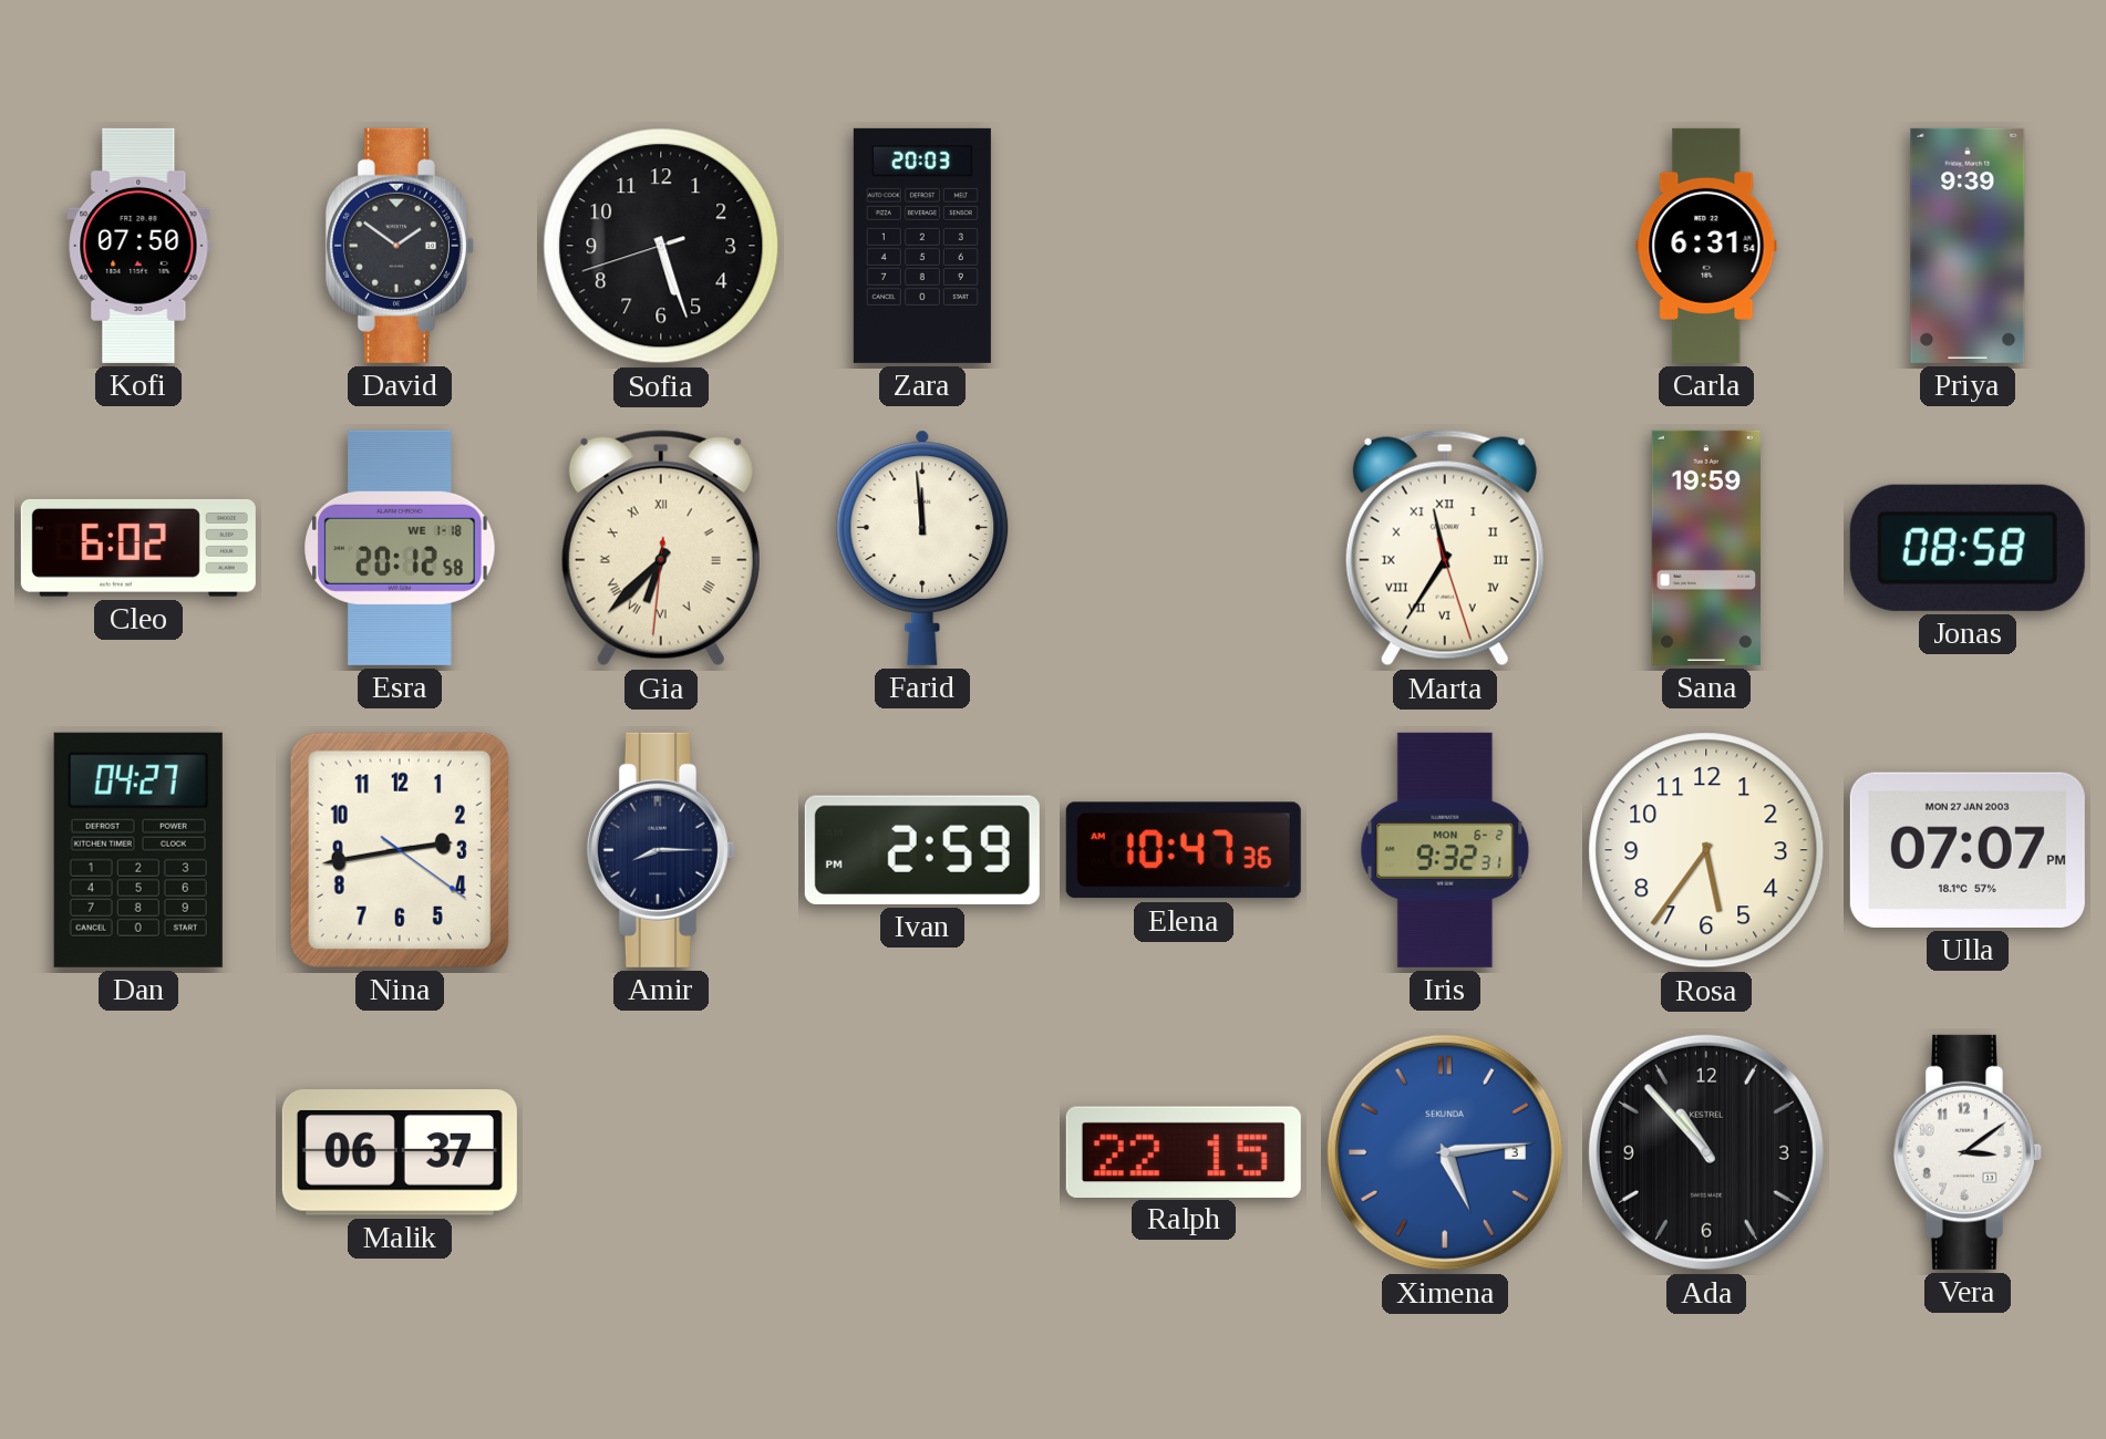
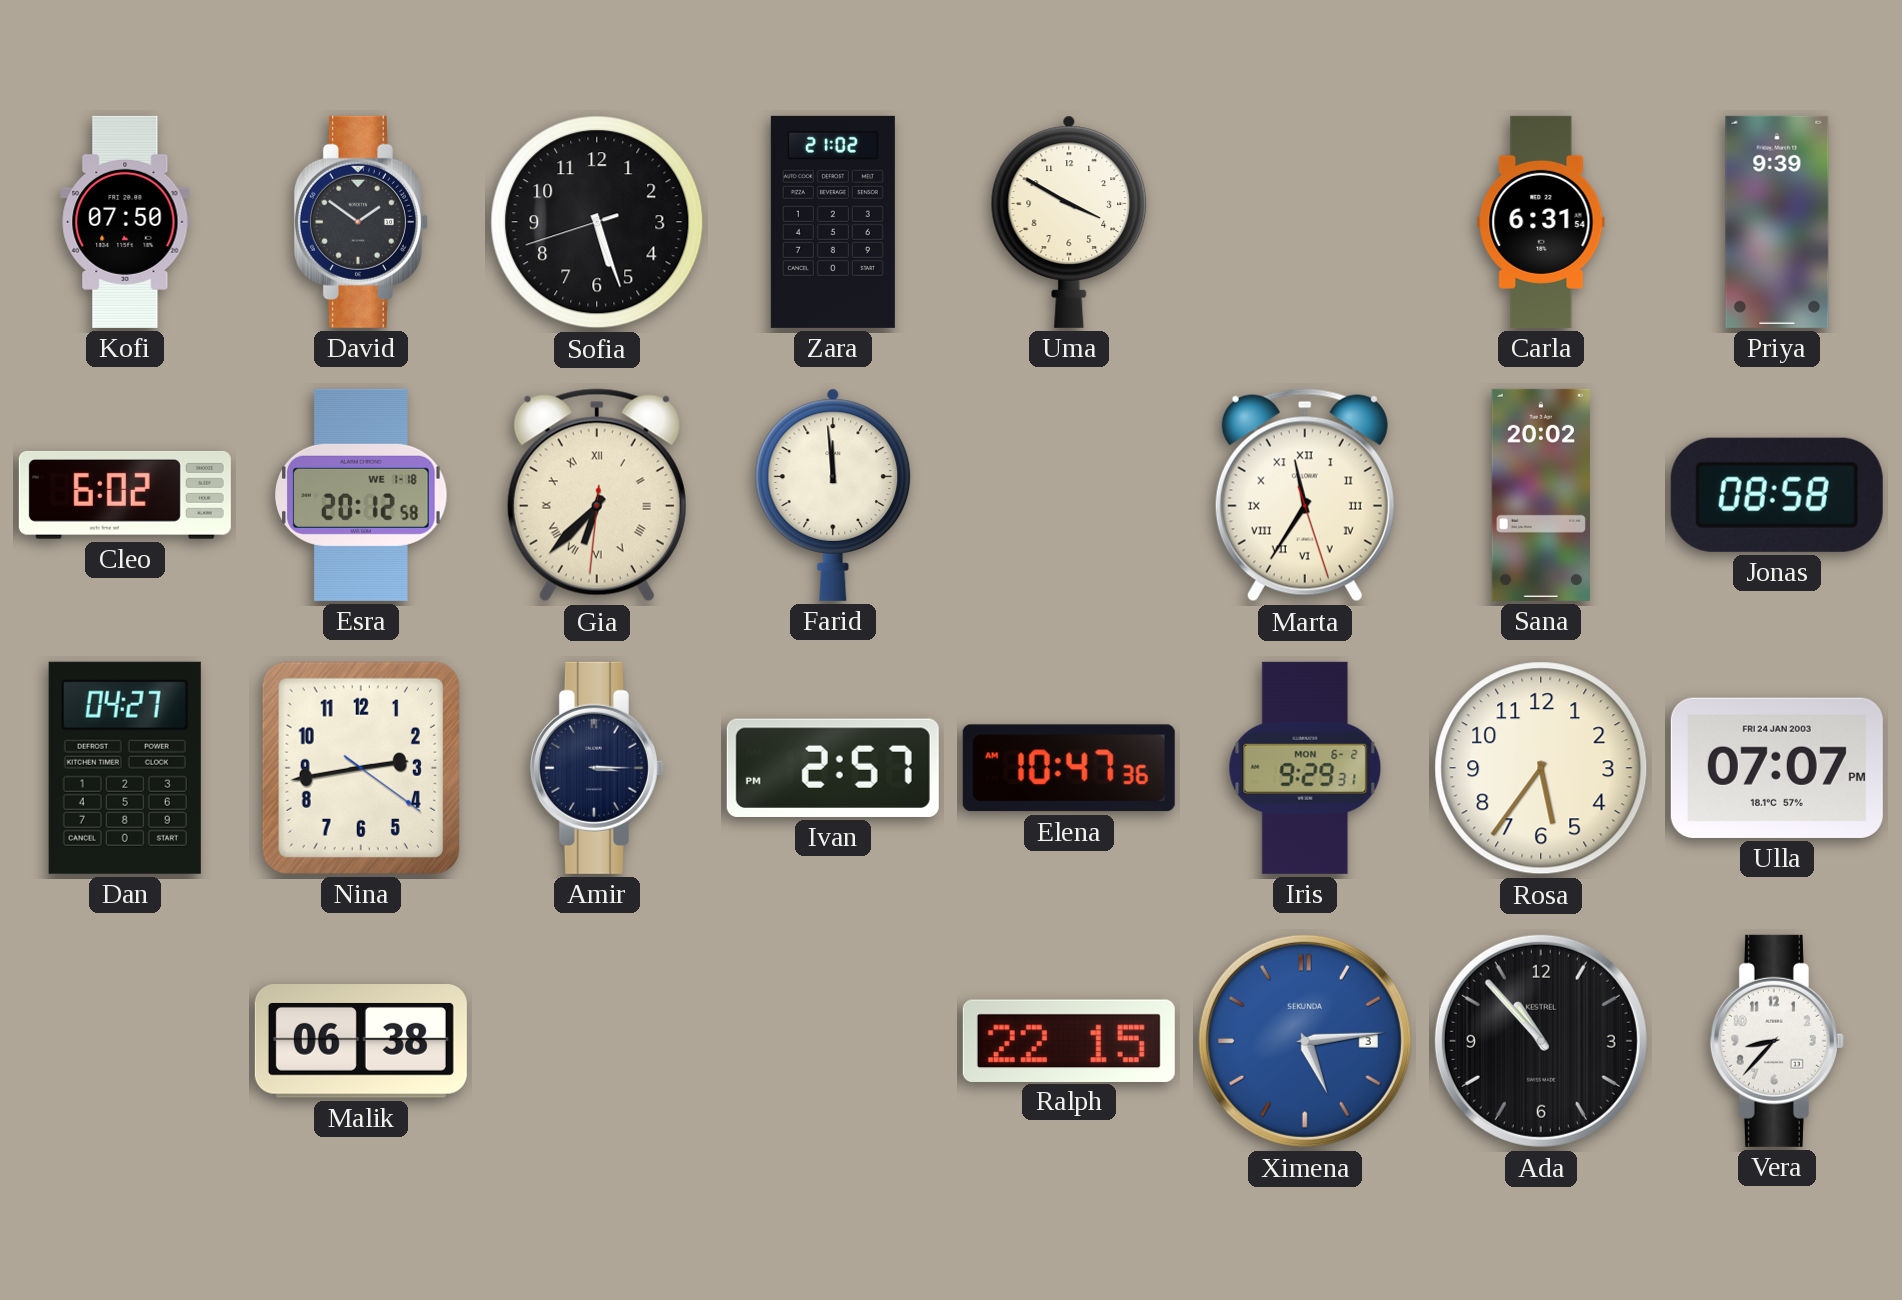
Zara: 20:03 -> 21:02 (833, 222)
Uma: none -> 3:50 (1069, 222)
Sana: 19:59 -> 20:02 (1540, 495)
Amir: 8:15 -> 3:15 (597, 768)
Ivan: 2:59 -> 2:57 (833, 768)
Iris: 9:32 -> 9:29 (1305, 768)
Ulla date: MON 27 JAN 2003 -> FRI 24 JAN 2003 (1777, 768)
Malik: 06:37 -> 06:38 (361, 1041)
Vera: 3:09 -> 8:37 (1777, 1041)
